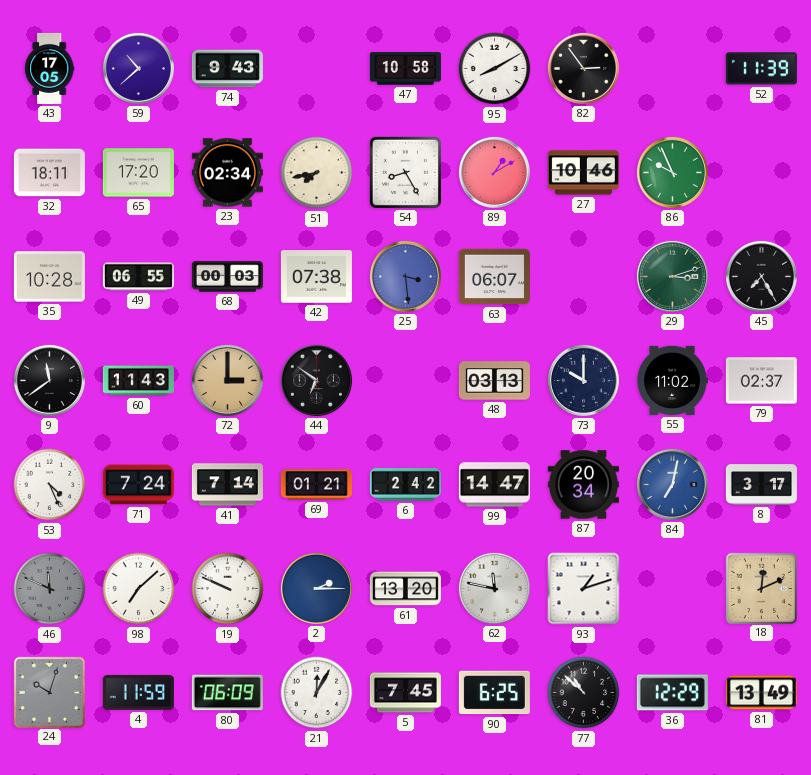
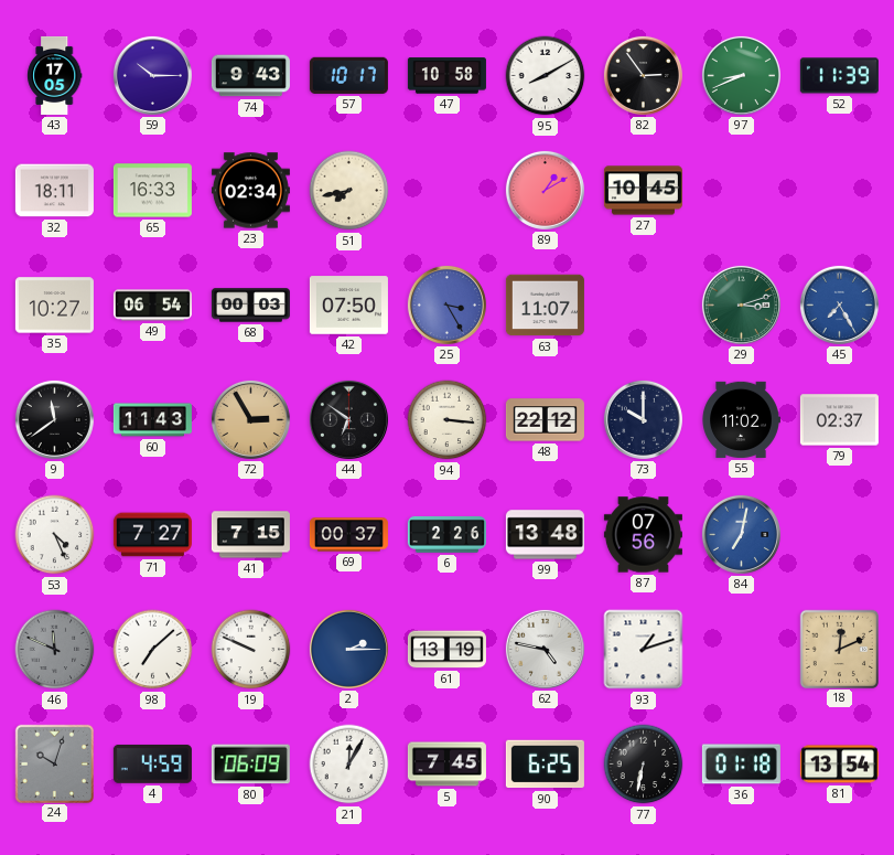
59: 10:38 -> 10:15 (152, 75)
57: none -> 10:17 (348, 75)
97: none -> 8:41 (741, 75)
65: 17:20 -> 16:33 (152, 191)
54: 8:25 -> none (405, 172)
27: 10:46 -> 10:45 (643, 191)
86: 9:56 -> none (672, 172)
35: 10:28 -> 10:27 (54, 306)
49: 06:55 -> 06:54 (152, 306)
42: 07:38 -> 07:50 (348, 306)
25: 3:29 -> 3:25 (446, 304)
63: 06:07 -> 11:07 (545, 306)
45 dial: black -> blue (839, 304)
72: 3:00 -> 2:55 (250, 419)
94: none -> 3:16 (448, 420)
48: 03:13 -> 22:12 (545, 420)
71: 7:24 -> 7:27 (152, 535)
41: 7:14 -> 7:15 (250, 535)
69: 01:21 -> 00:37 (348, 535)
6: 2:42 -> 2:26 (446, 534)
99: 14:47 -> 13:48 (545, 535)
87: 20:34 -> 07:56 (643, 535)
8: 3:17 -> none (761, 485)
61: 13:20 -> 13:19 (446, 650)
62: 11:47 -> 4:47 (545, 649)
4: 11:59 -> 4:59 (152, 763)
77: 10:52 -> 6:32 (644, 765)
36: 12:29 -> 01:18 (741, 765)
81: 13:49 -> 13:54 (839, 765)
